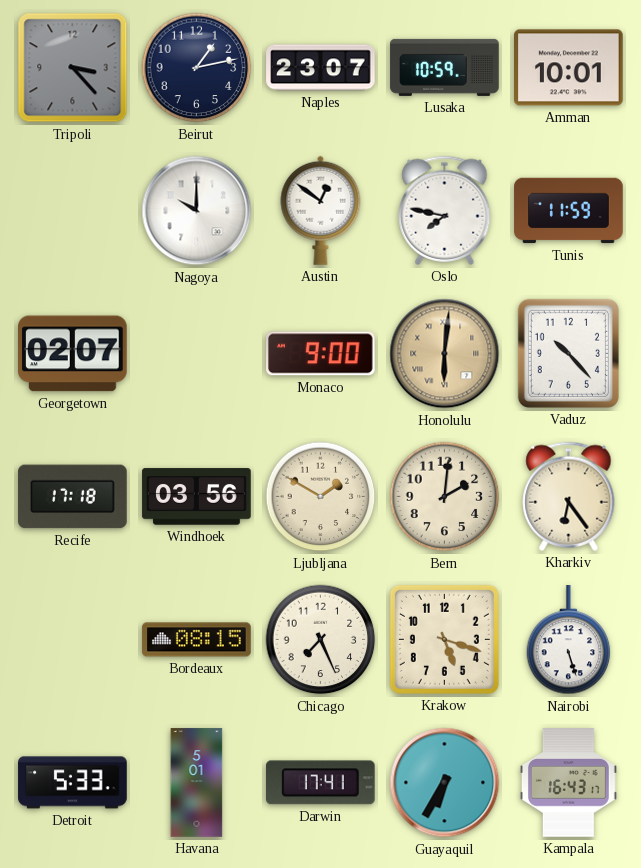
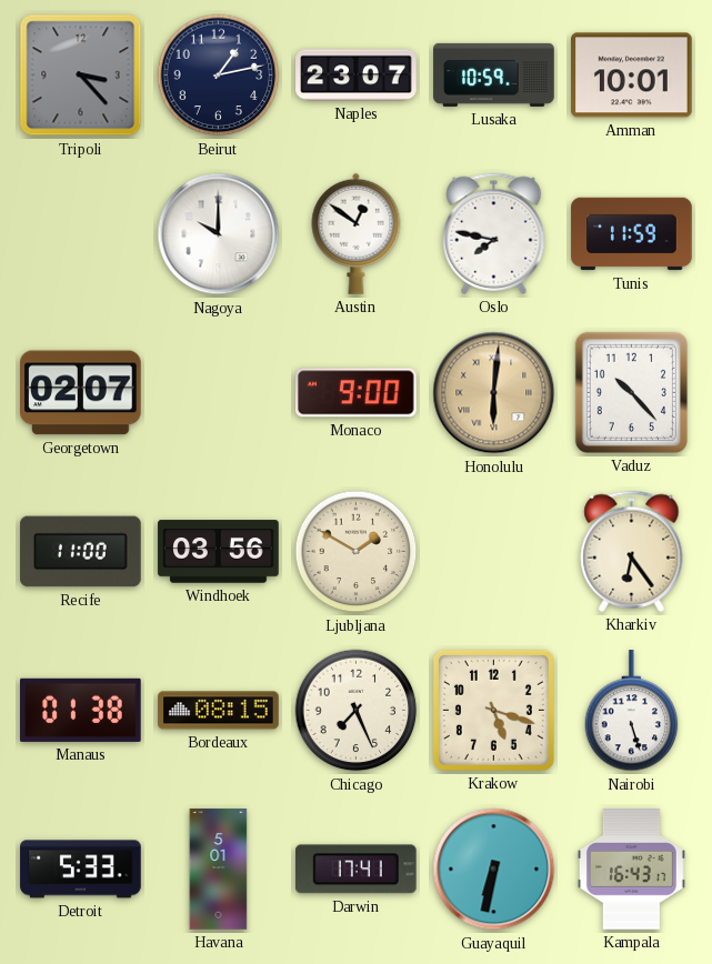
Recife: 17:18 -> 11:00 (81, 552)
Bern: 2:01 -> none (445, 497)
Manaus: none -> 01:38 (81, 710)
Guayaquil: 6:35 -> 6:32 (494, 870)
